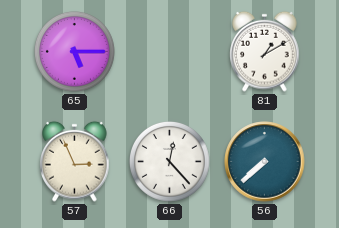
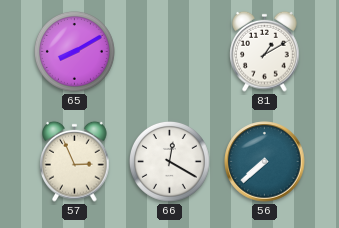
65: 5:15 -> 8:10 (75, 52)
66: 12:23 -> 12:20 (170, 162)
